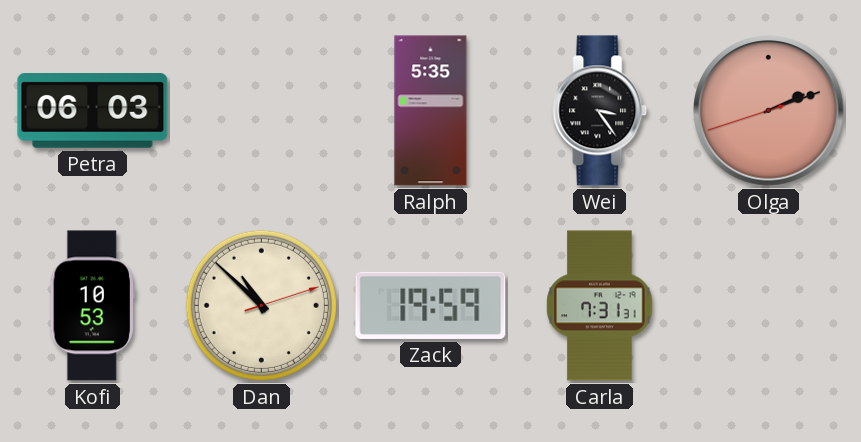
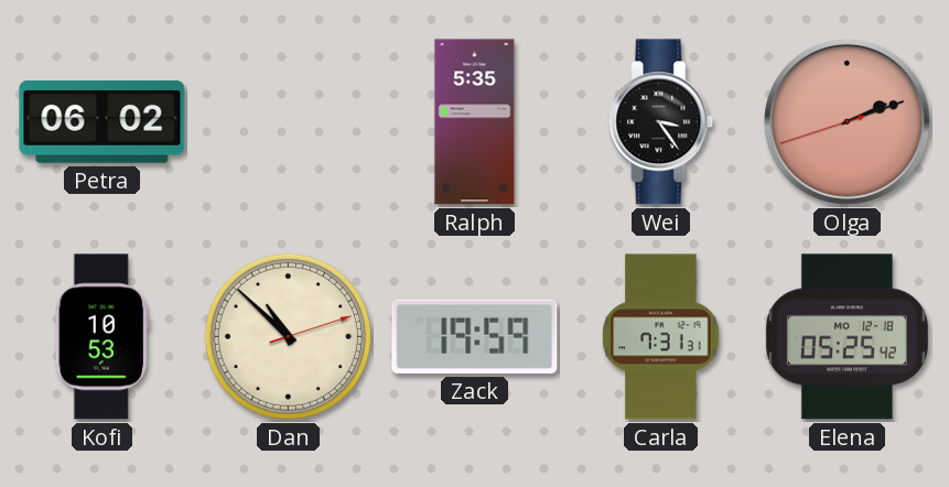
Petra: 06:03 -> 06:02 (103, 122)
Elena: none -> 05:25 (846, 337)
